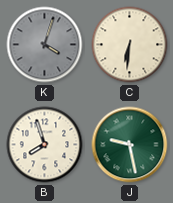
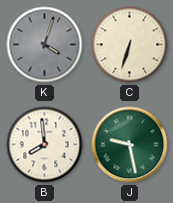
C: 6:31 -> 6:33 (130, 45)
B: 7:57 -> 7:59 (45, 145)
